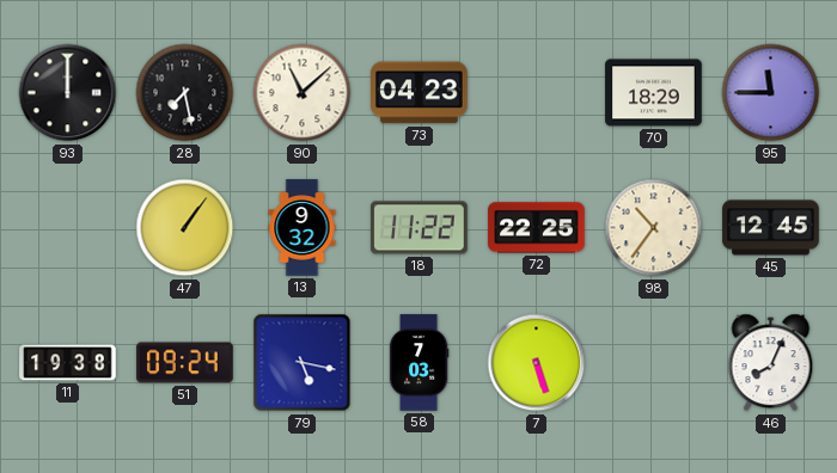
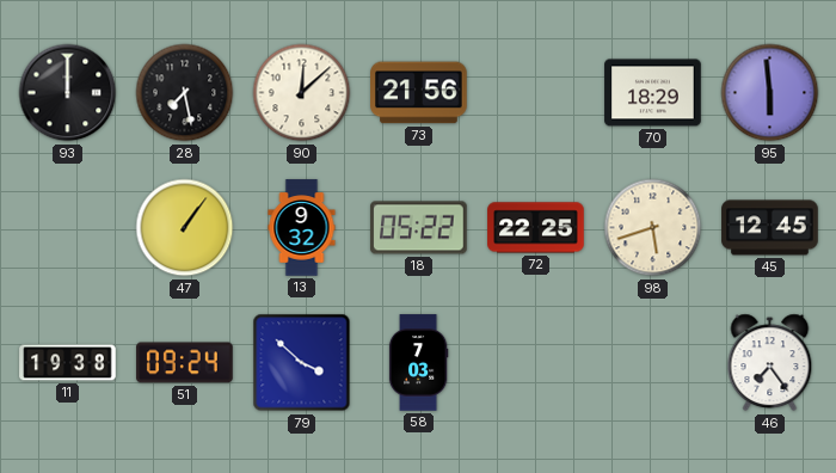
90: 11:08 -> 12:08 (302, 93)
73: 04:23 -> 21:56 (419, 93)
95: 11:45 -> 5:59 (770, 93)
18: 11:22 -> 05:22 (419, 228)
98: 10:36 -> 5:42 (653, 228)
79: 5:17 -> 3:52 (302, 363)
7: 5:27 -> none (537, 363)
46: 8:04 -> 7:24 (770, 363)
